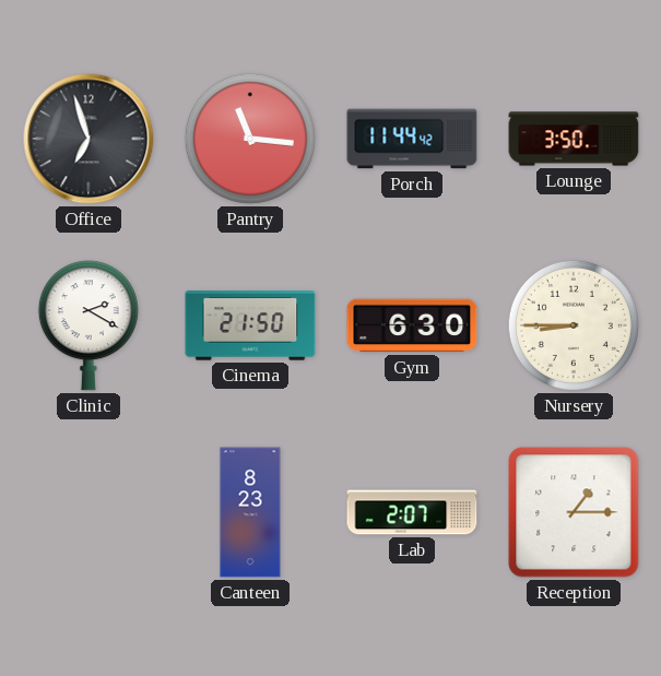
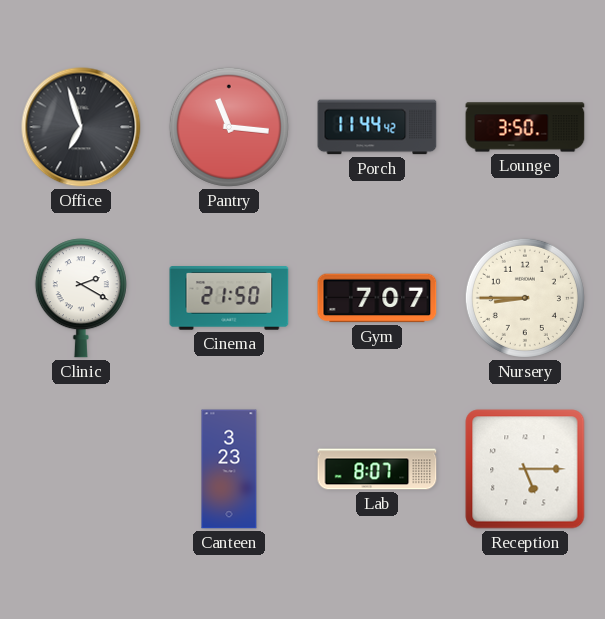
Gym: 6:30 -> 7:07 (377, 298)
Canteen: 8:23 -> 3:23 (229, 469)
Lab: 2:07 -> 8:07 (377, 469)
Reception: 1:15 -> 5:15 (525, 469)
